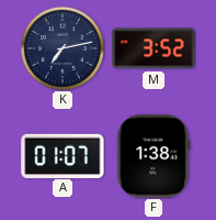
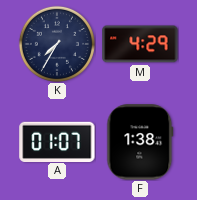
K: 7:13 -> 7:35 (57, 44)
M: 3:52 -> 4:29 (140, 44)
